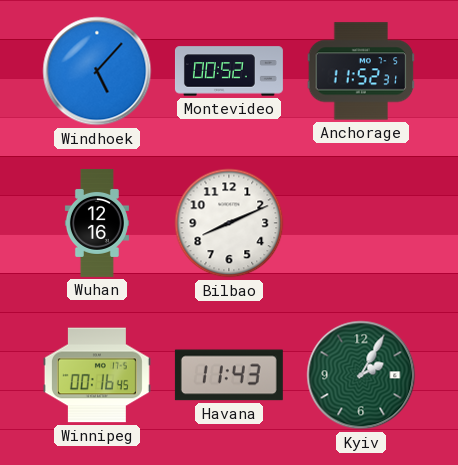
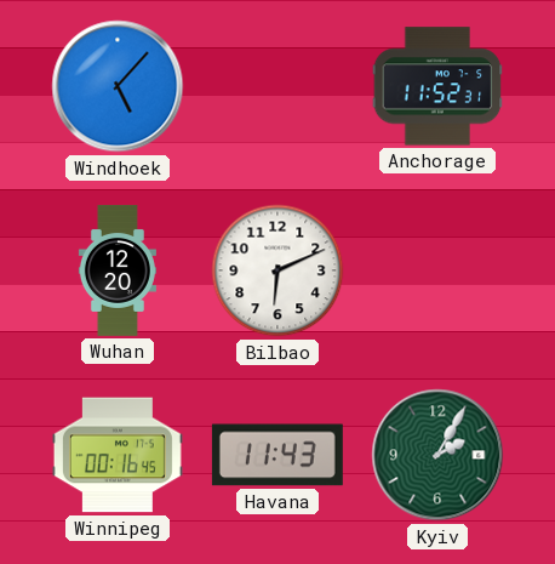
Montevideo: 00:52 -> none (229, 71)
Wuhan: 12:16 -> 12:20 (118, 270)
Bilbao: 8:11 -> 6:11 (277, 270)
